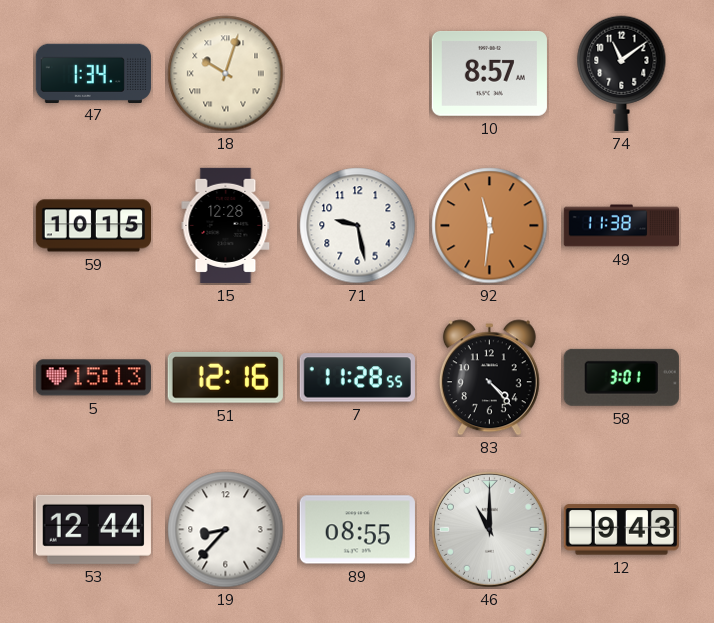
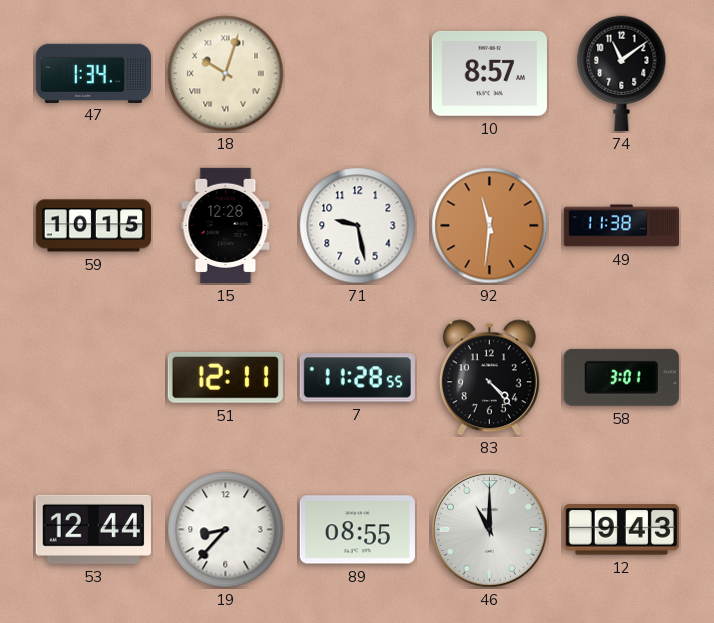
5: 15:13 -> none (93, 378)
51: 12:16 -> 12:11 (225, 378)
